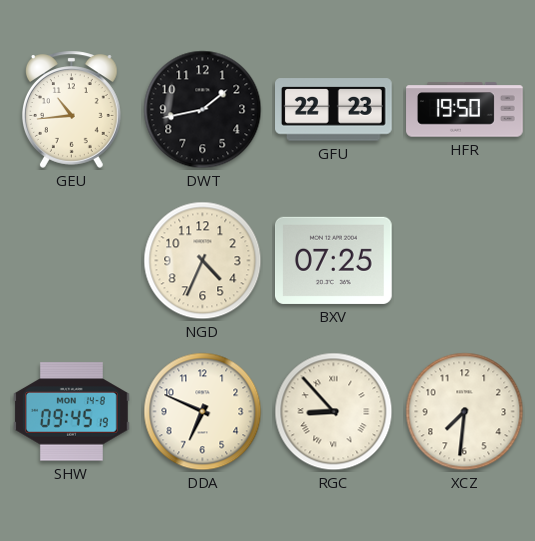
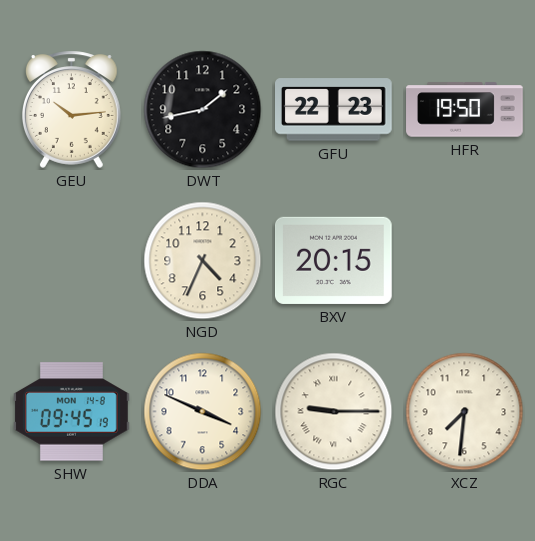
GEU: 10:44 -> 10:14 (71, 109)
BXV: 07:25 -> 20:15 (334, 260)
DDA: 6:49 -> 3:49 (203, 412)
RGC: 8:53 -> 9:15 (334, 412)
